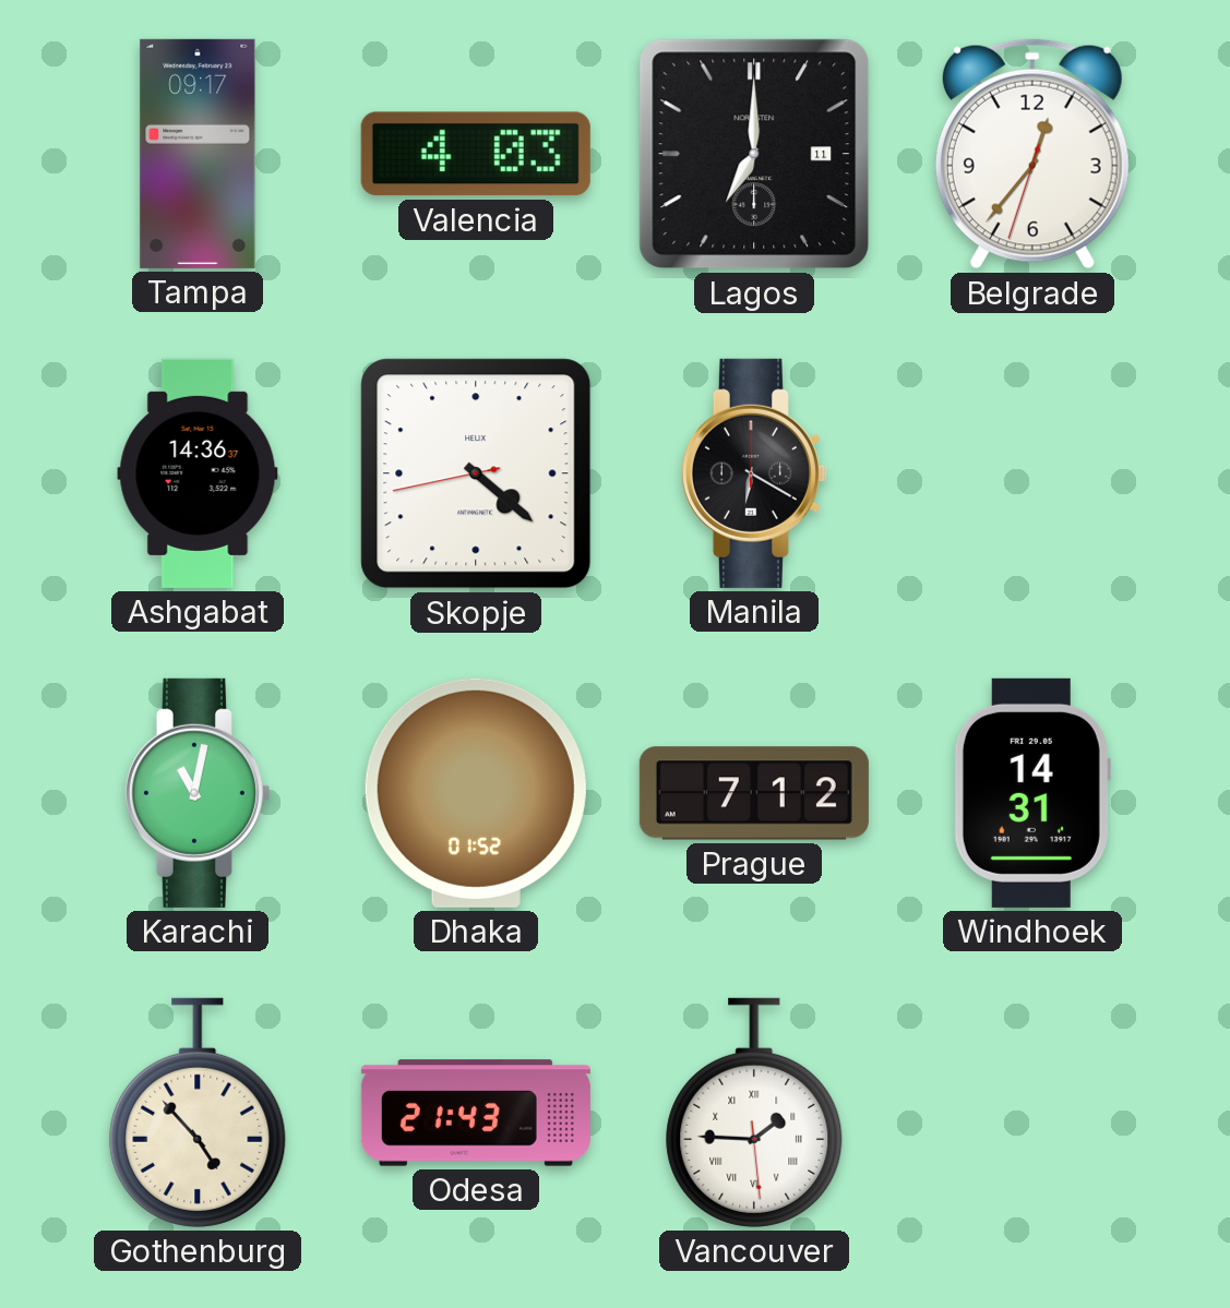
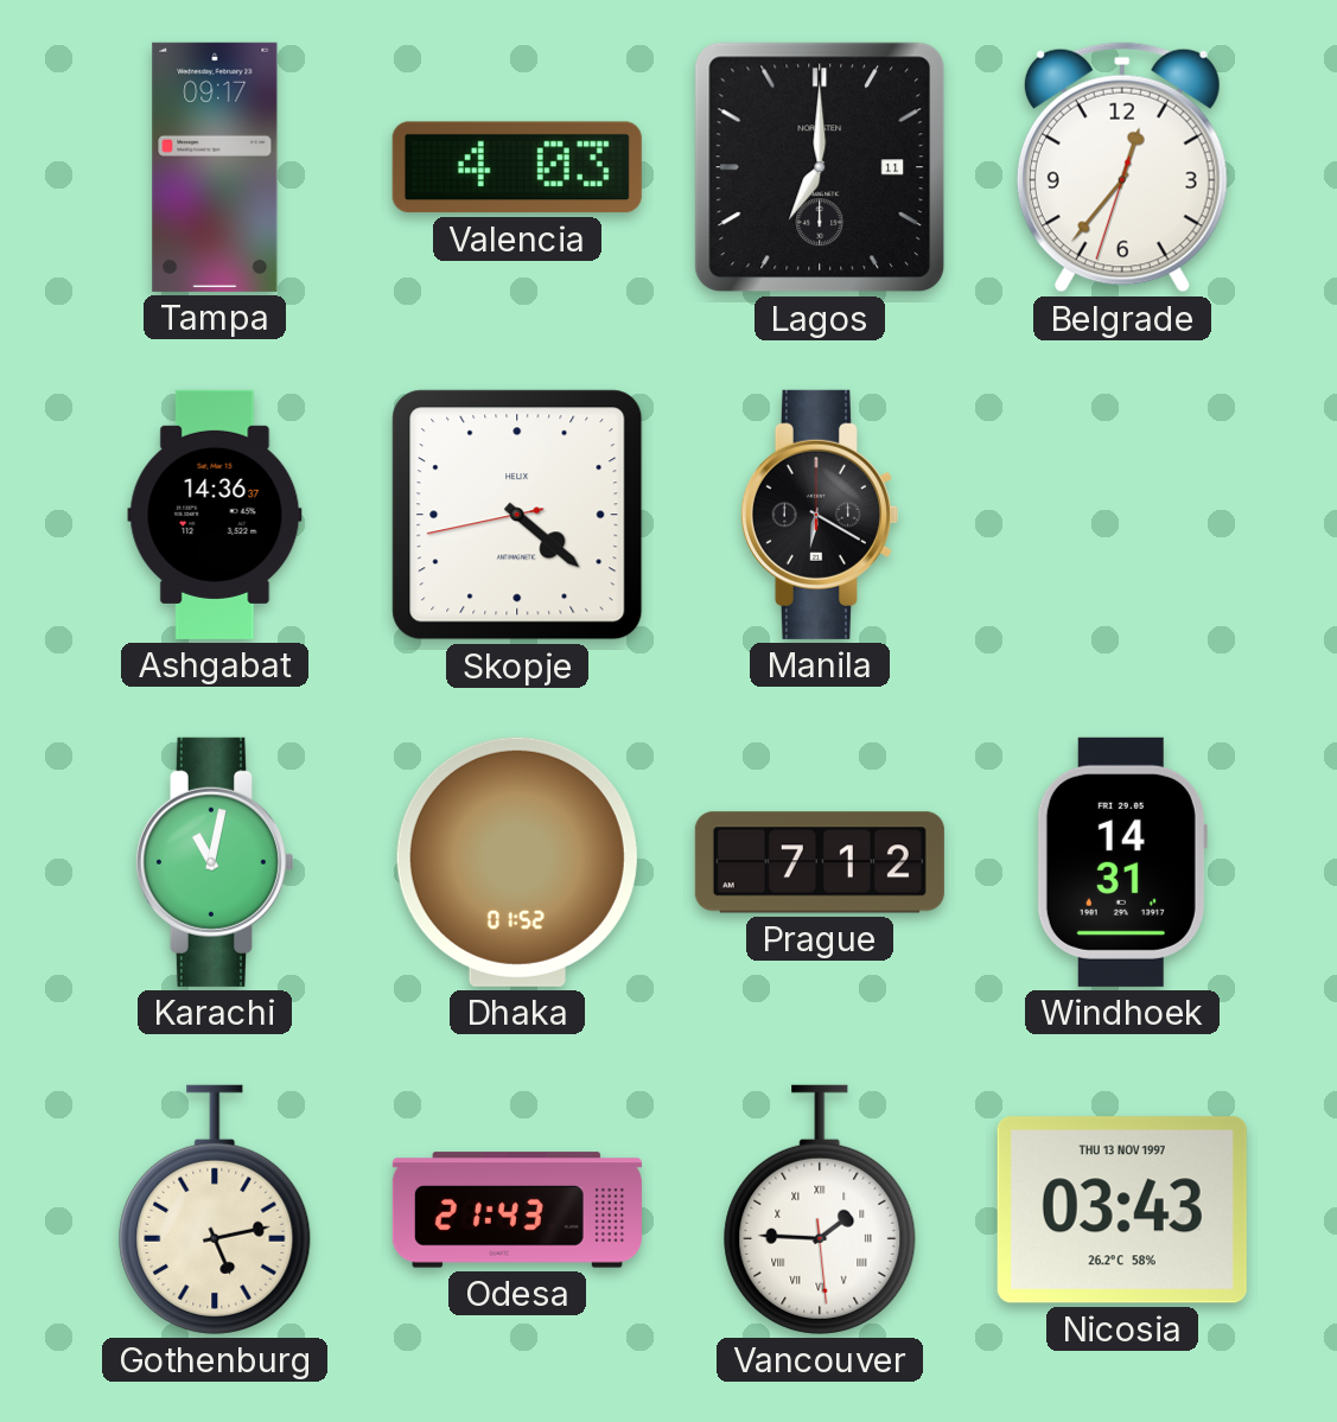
Gothenburg: 4:53 -> 5:13 (215, 1210)
Nicosia: none -> 03:43 (1122, 1210)
